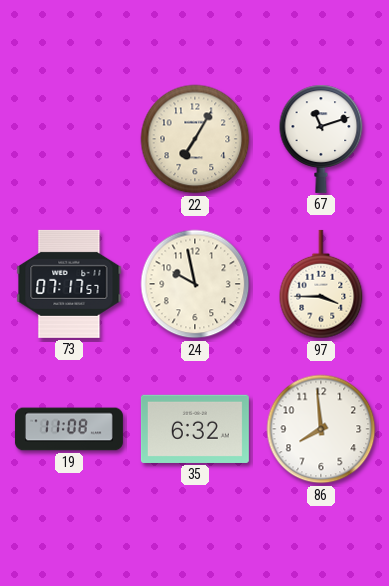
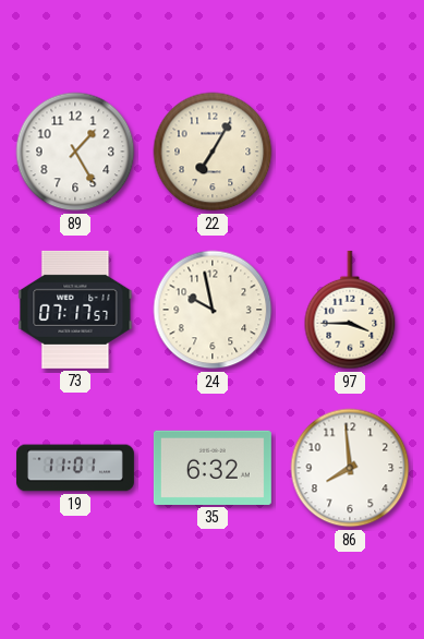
89: none -> 1:25 (75, 152)
67: 11:12 -> none (321, 139)
19: 11:08 -> 11:01 (75, 468)
